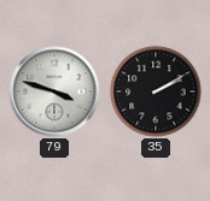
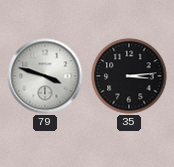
35: 2:10 -> 3:14 (129, 76)
